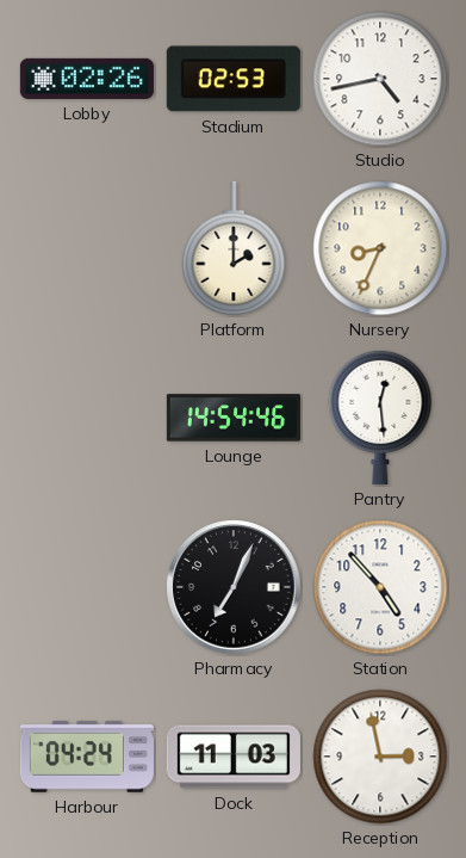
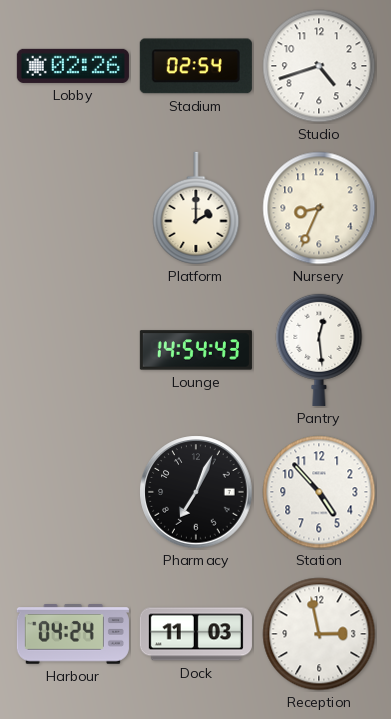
Stadium: 02:53 -> 02:54 (196, 66)
Studio: 4:43 -> 4:42 (319, 66)
Lounge: 14:54:46 -> 14:54:43 (196, 350)
